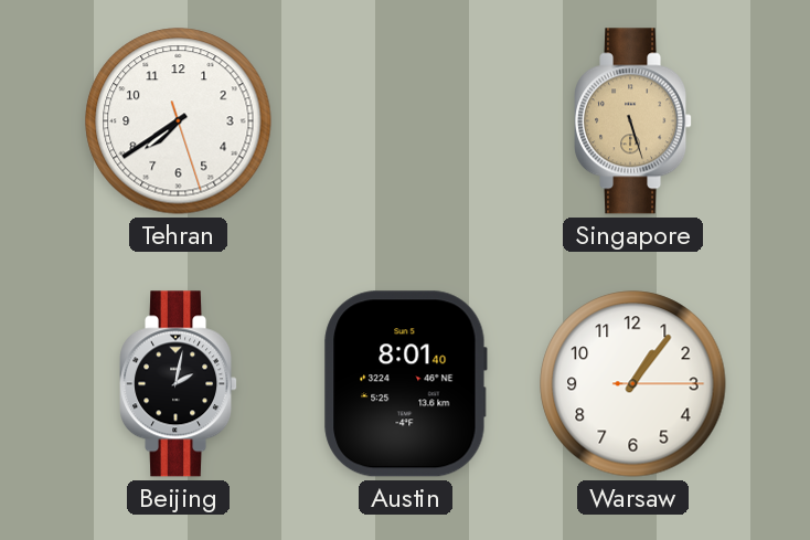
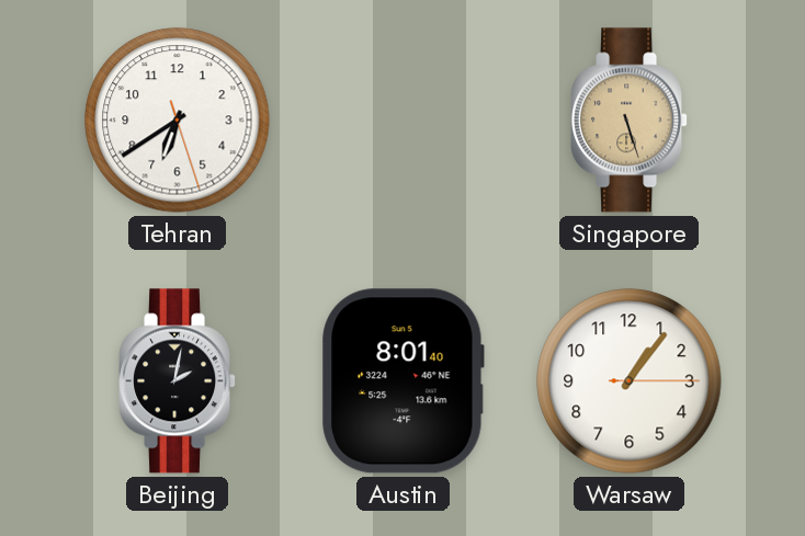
Tehran: 7:39 -> 6:39 (178, 121)
